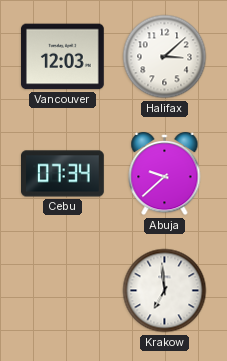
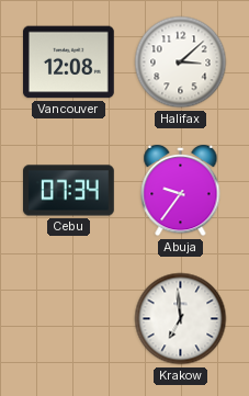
Vancouver: 12:03 -> 12:08 (69, 63)
Abuja: 9:38 -> 9:36 (181, 191)
